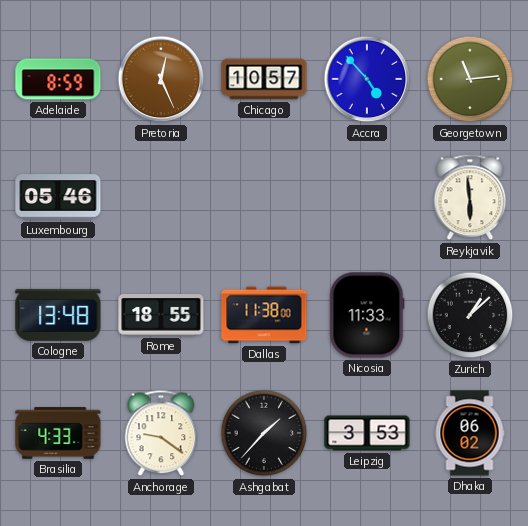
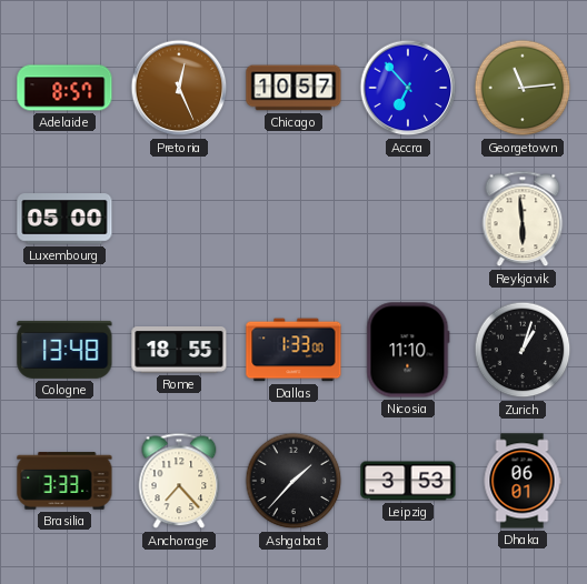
Adelaide: 8:59 -> 8:57 (64, 88)
Accra: 4:53 -> 6:53 (408, 88)
Luxembourg: 05:46 -> 05:00 (64, 219)
Dallas: 11:38 -> 1:33 (293, 350)
Nicosia: 11:33 -> 11:10 (408, 350)
Zurich: 1:08 -> 1:03 (523, 350)
Brasilia: 4:33 -> 3:33 (64, 481)
Anchorage: 9:21 -> 7:23 (179, 481)
Dhaka: 06:02 -> 06:01 (523, 481)
